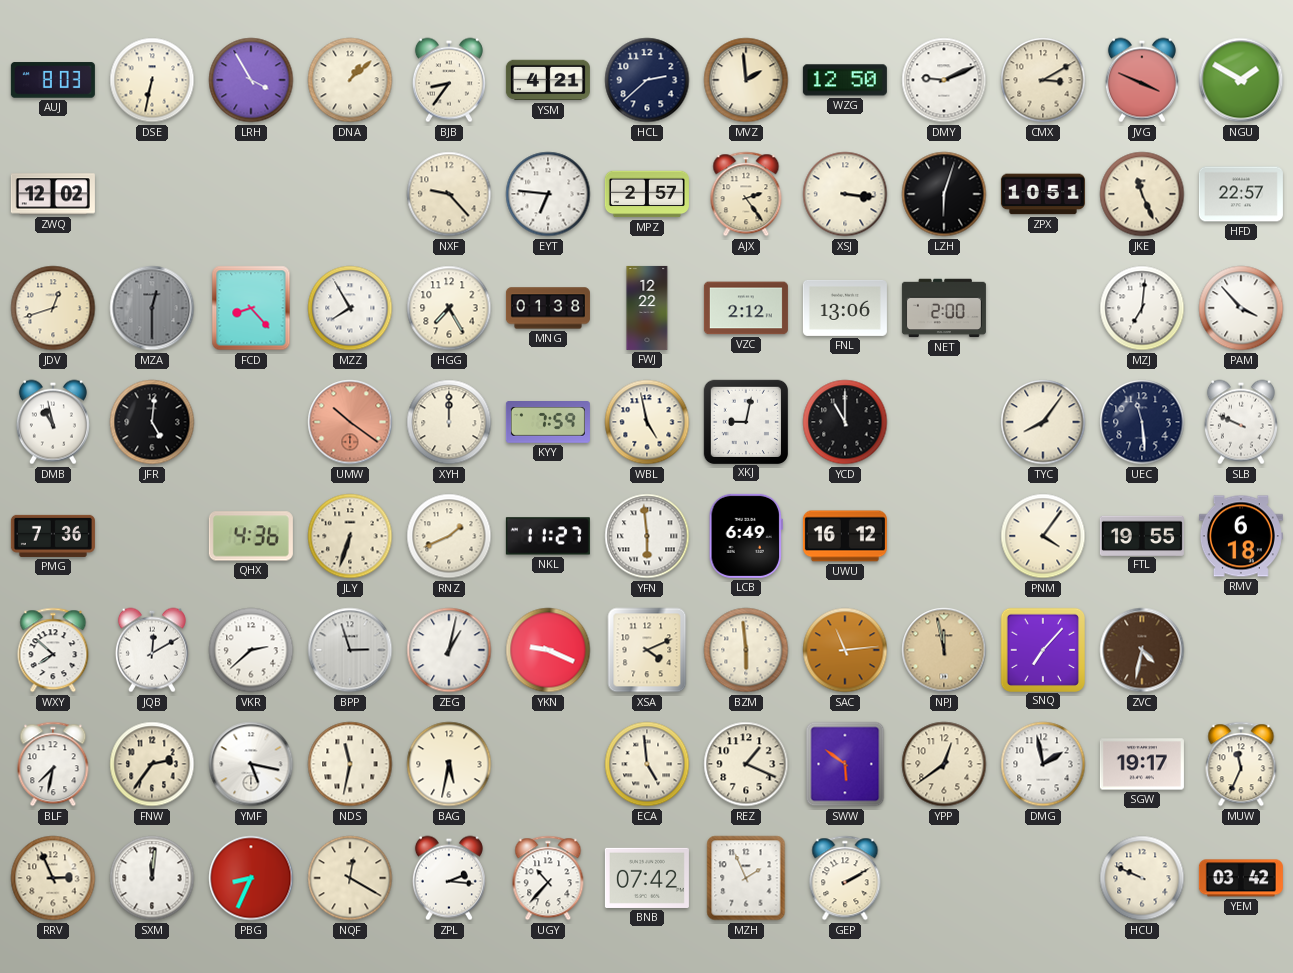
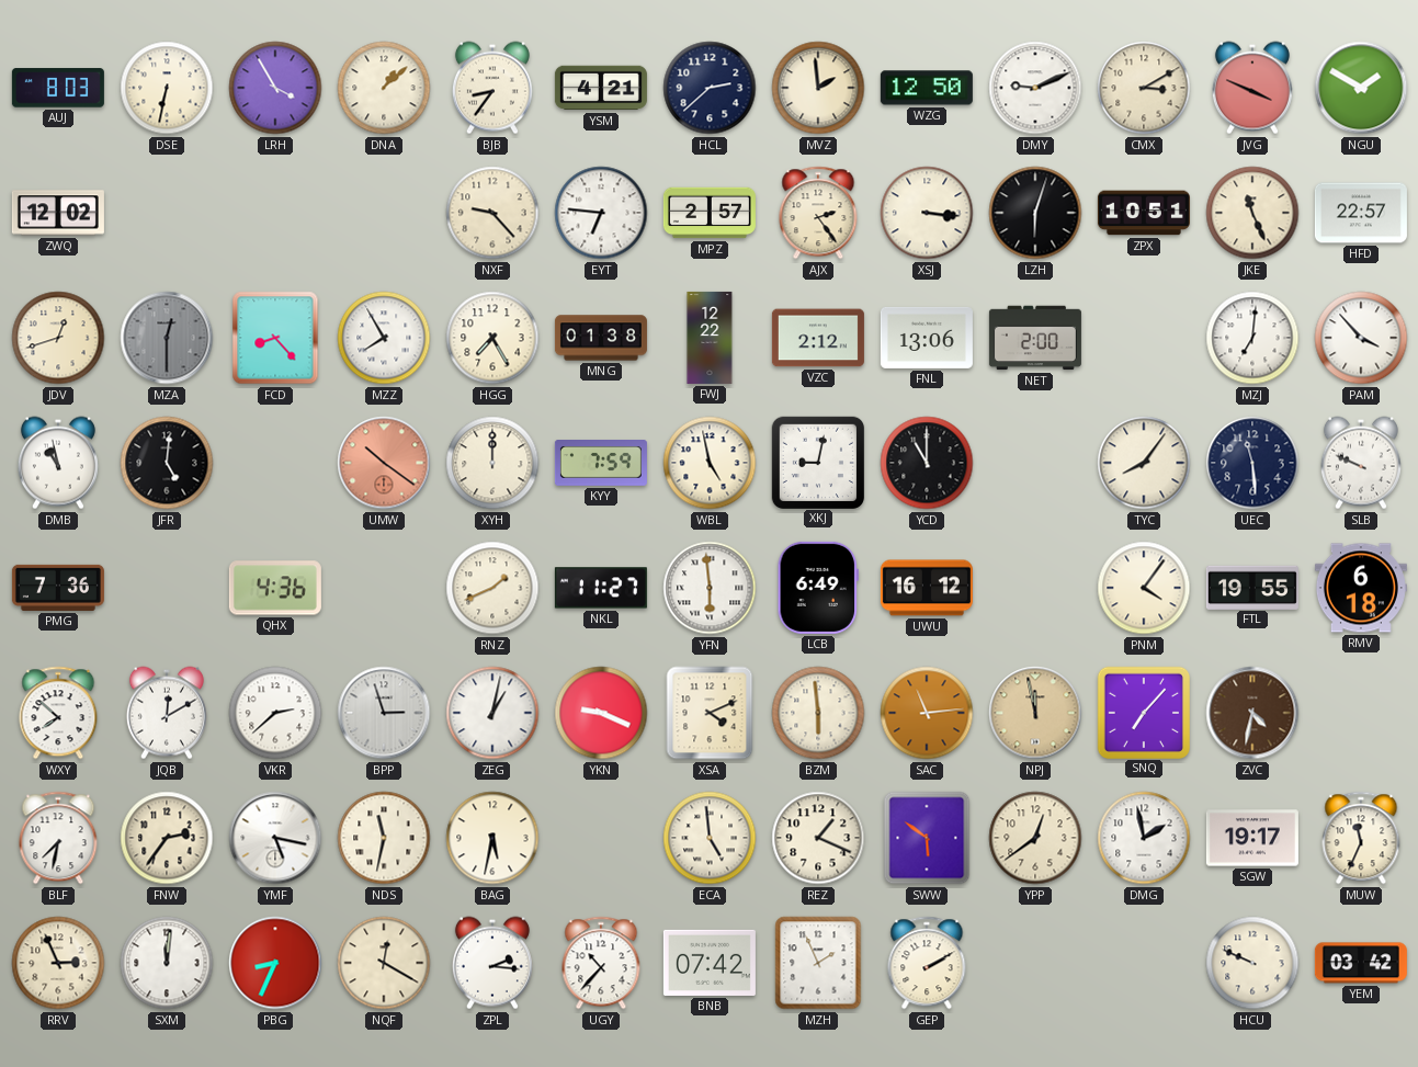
JLY: 6:33 -> none (350, 536)
